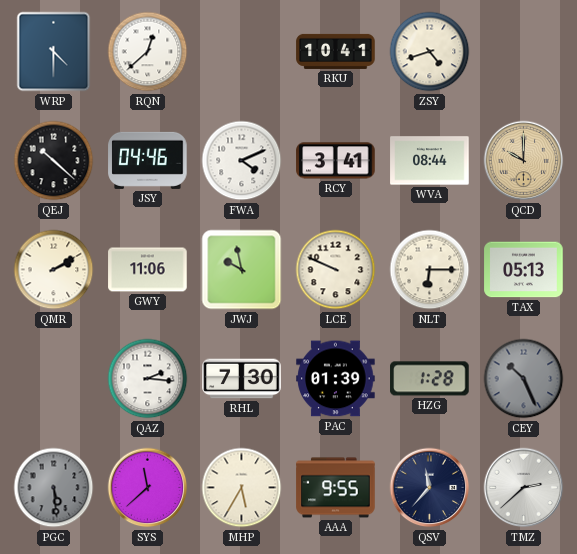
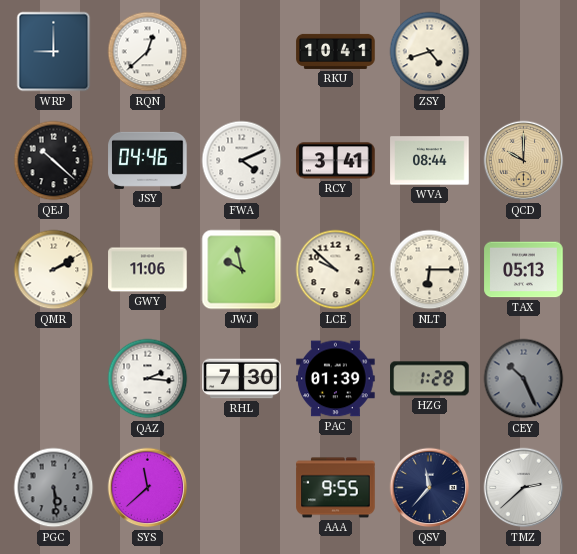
WRP: 4:30 -> 9:00 (54, 52)
LCE: 9:49 -> 9:52 (336, 270)
MHP: 5:35 -> none (242, 488)
